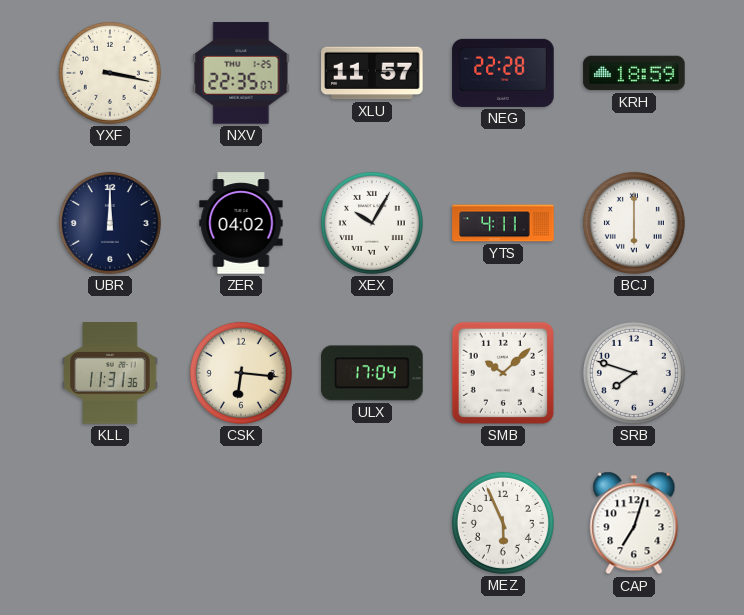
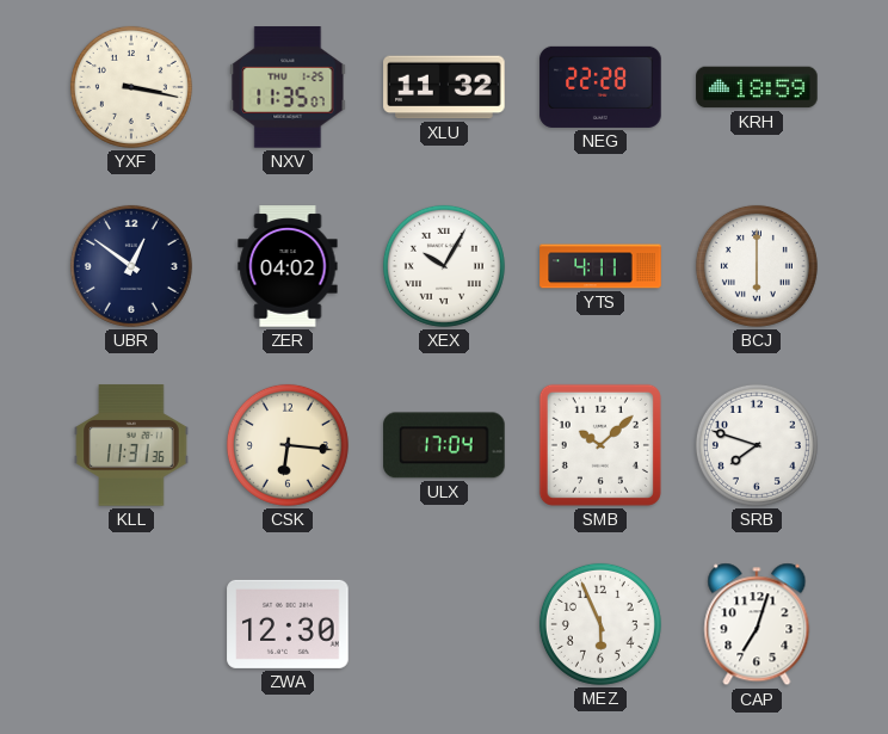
NXV: 22:35 -> 11:35 (288, 87)
XLU: 11:57 -> 11:32 (444, 87)
UBR: 12:00 -> 12:51 (131, 266)
ZWA: none -> 12:30 (288, 624)
